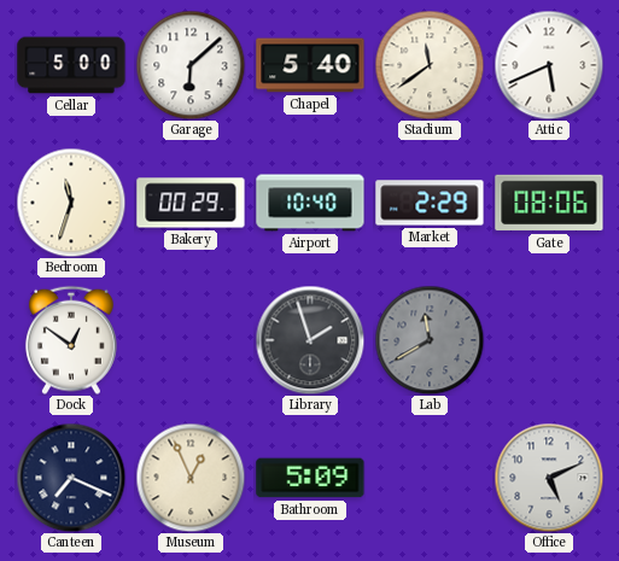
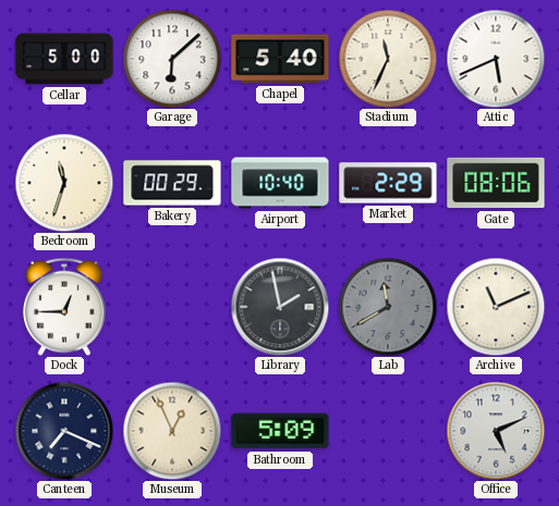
Stadium: 11:39 -> 11:34 (388, 59)
Dock: 12:51 -> 12:45 (64, 307)
Library: 1:57 -> 1:58 (280, 307)
Archive: none -> 11:11 (496, 307)
